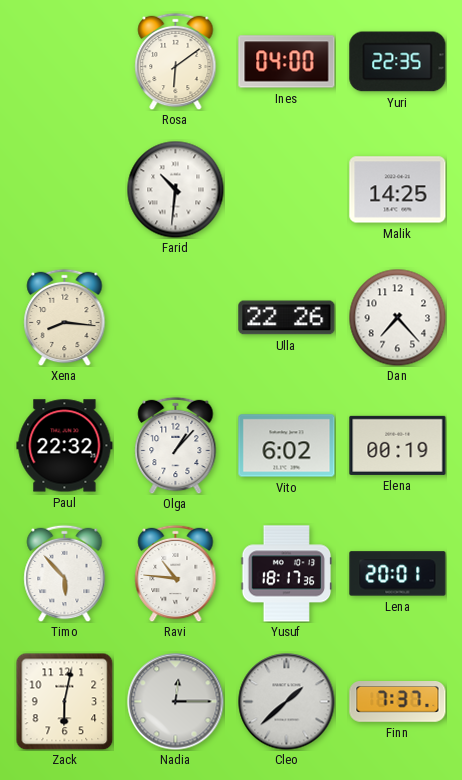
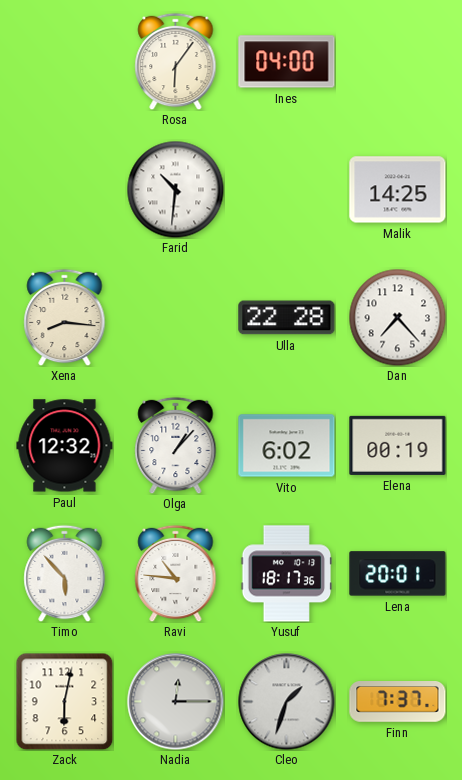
Rosa: 6:09 -> 6:06 (176, 61)
Yuri: 22:35 -> none (398, 62)
Ulla: 22:26 -> 22:28 (287, 318)
Paul: 22:32 -> 12:32 (65, 446)
Cleo: 1:38 -> 1:33 (287, 702)
